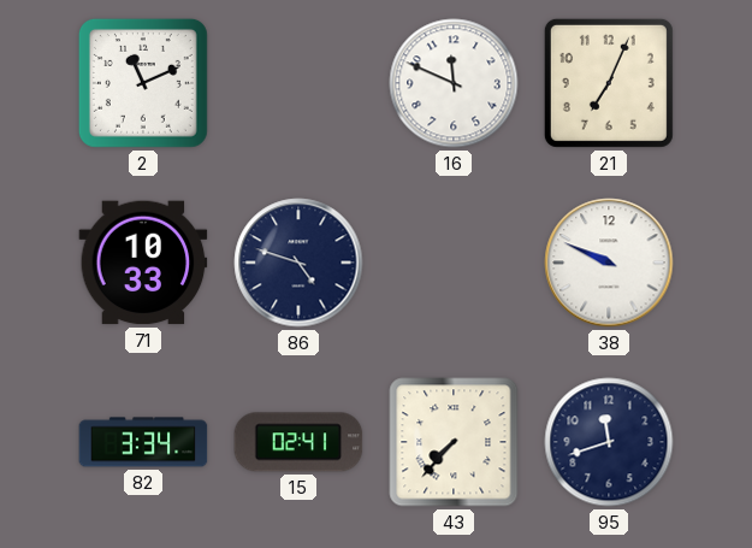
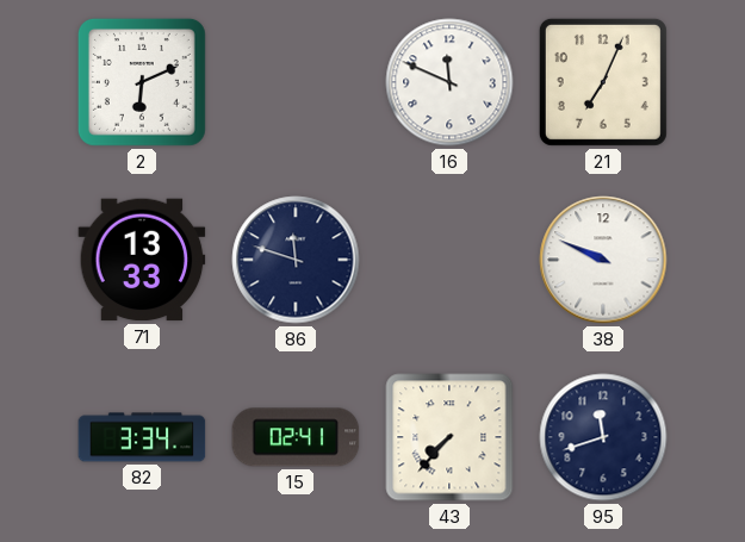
2: 11:11 -> 6:11 (142, 82)
71: 10:33 -> 13:33 (142, 260)
86: 4:48 -> 11:48 (296, 260)
